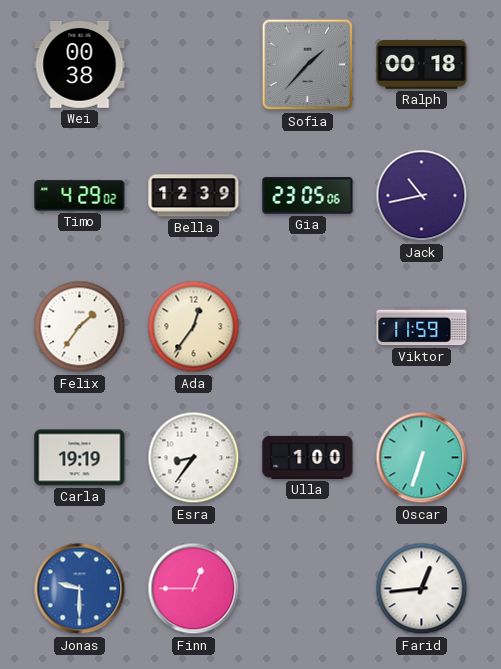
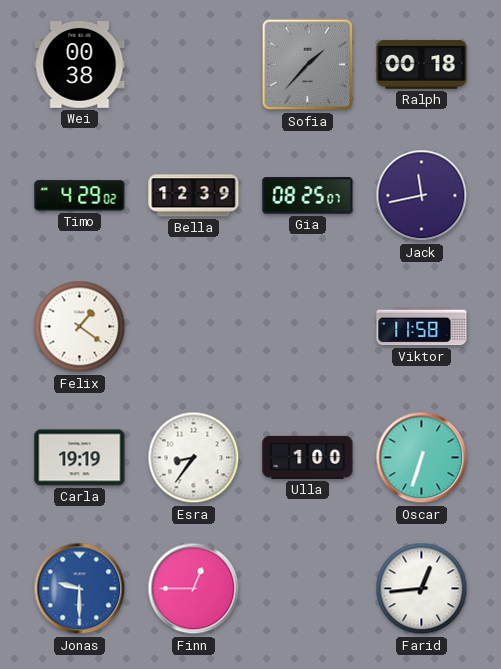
Gia: 23:05 -> 08:25 (308, 196)
Jack: 10:43 -> 11:43 (422, 196)
Felix: 1:36 -> 1:21 (80, 327)
Ada: 12:36 -> none (194, 327)
Viktor: 11:59 -> 11:58 (422, 327)
